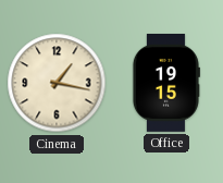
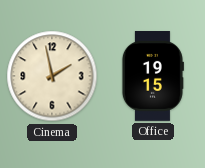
Cinema: 1:17 -> 1:58 (52, 76)
